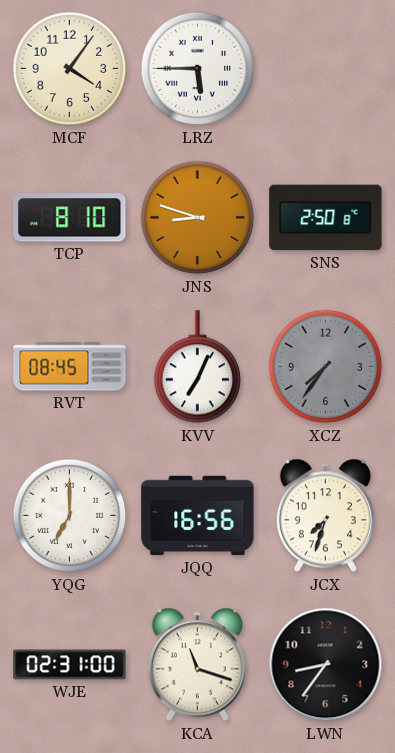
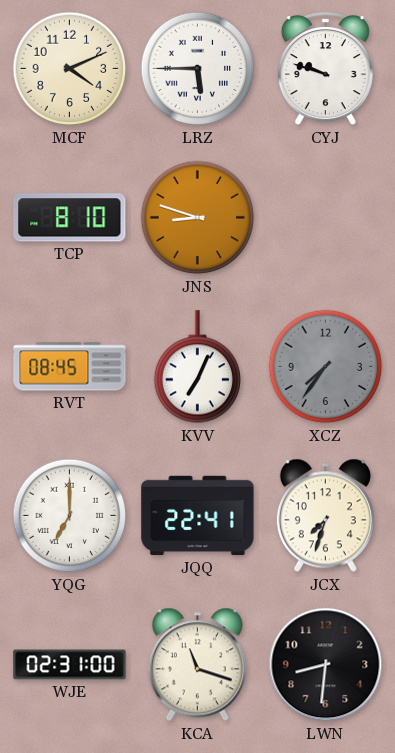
MCF: 4:06 -> 4:11 (70, 69)
CYJ: none -> 9:48 (325, 69)
SNS: 2:50 -> none (326, 218)
JQQ: 16:56 -> 22:41 (198, 516)
LWN: 8:36 -> 8:31 (326, 665)
